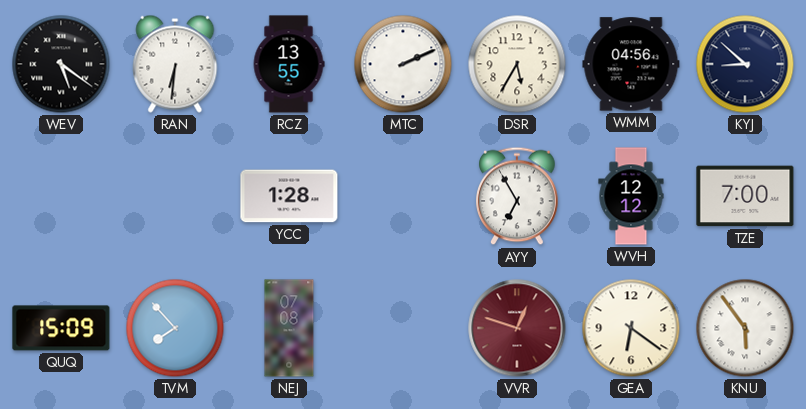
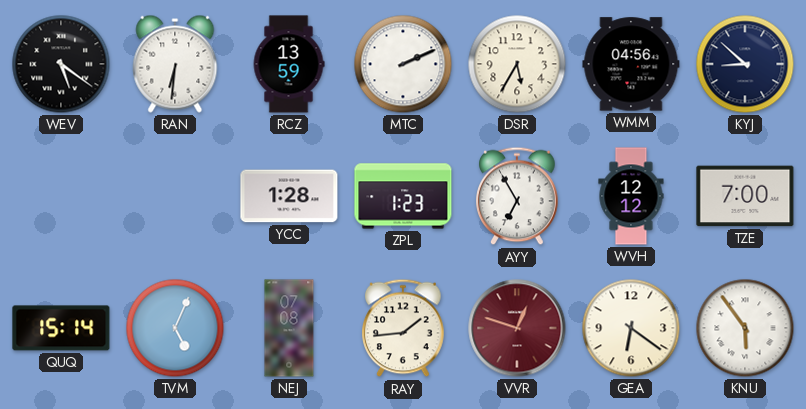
RCZ: 13:55 -> 13:59 (289, 64)
ZPL: none -> 1:23 (403, 196)
QUQ: 15:09 -> 15:14 (61, 328)
TVM: 7:53 -> 5:04 (175, 328)
RAY: none -> 1:44 (403, 328)
